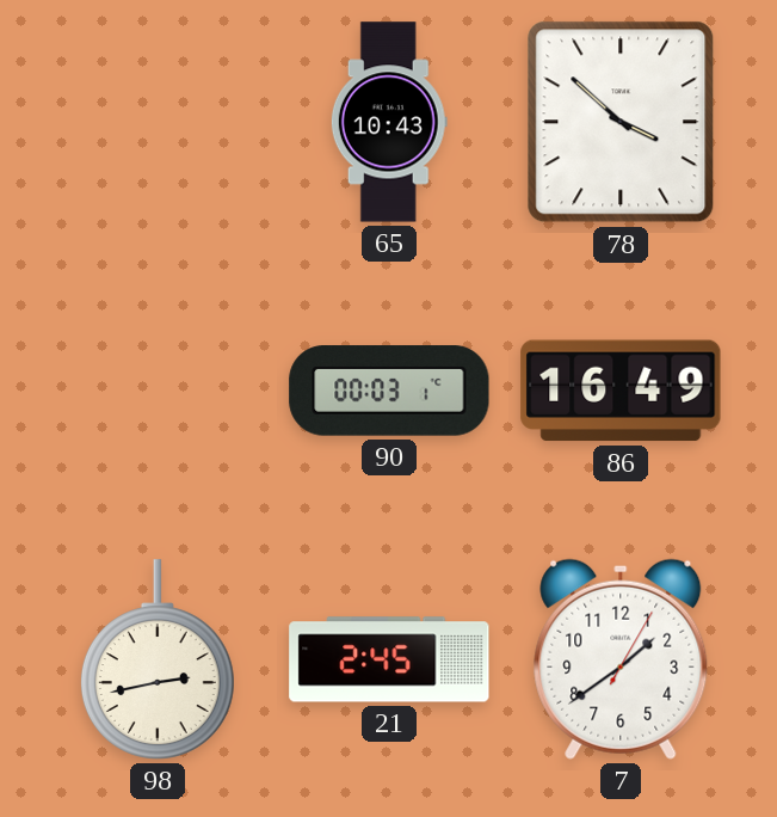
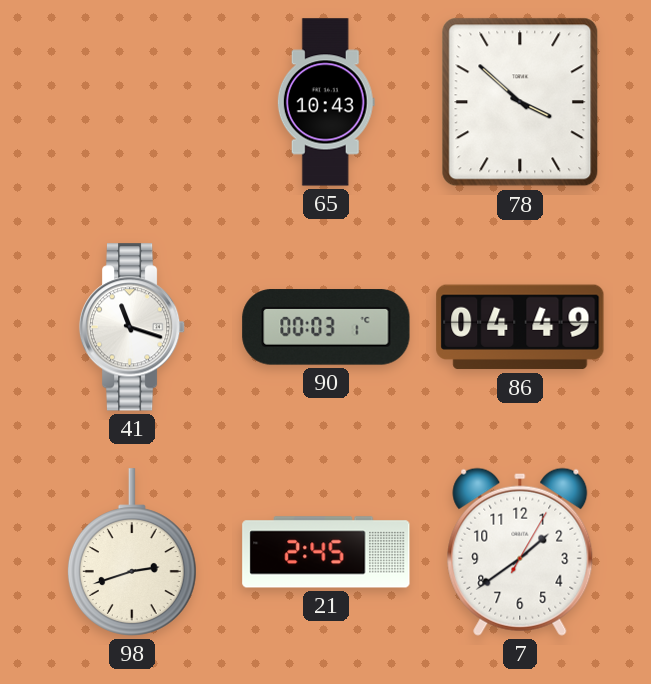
41: none -> 11:18 (132, 327)
86: 16:49 -> 04:49 (520, 327)
98: 2:43 -> 2:42 (132, 552)
